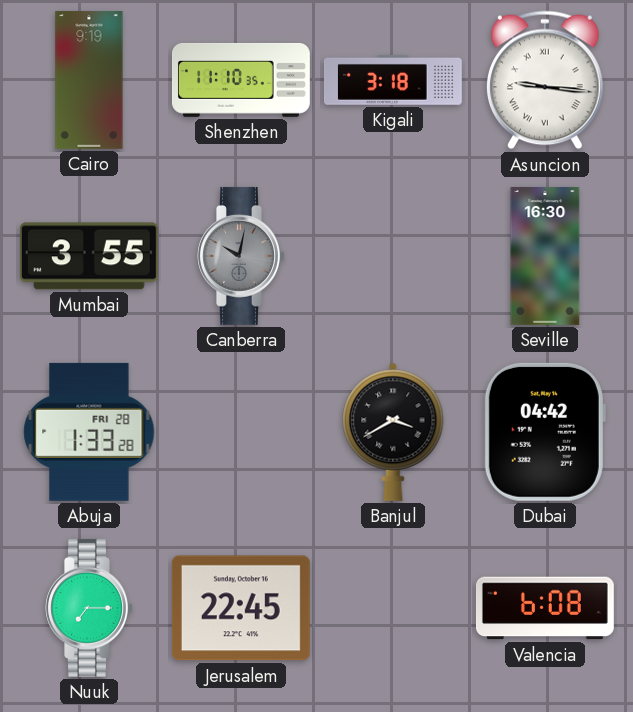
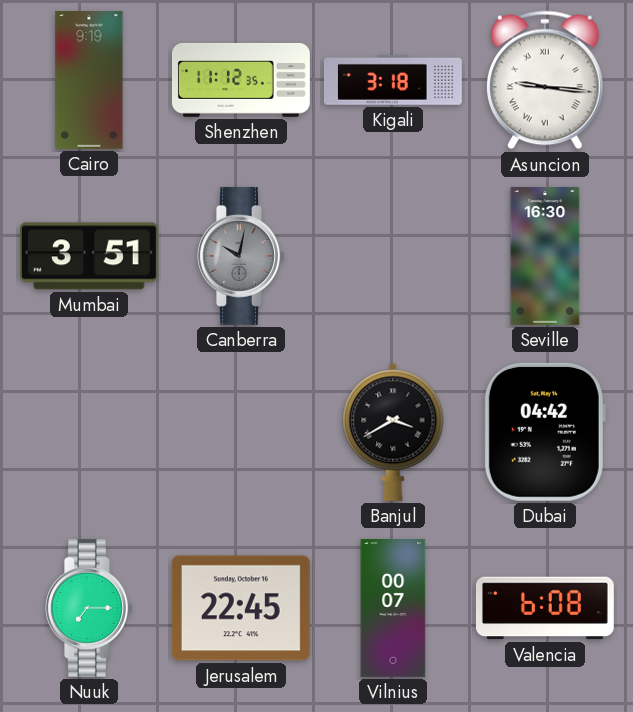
Shenzhen: 11:10 -> 11:12 (241, 80)
Mumbai: 3:55 -> 3:51 (89, 256)
Abuja: 1:33 -> none (89, 432)
Vilnius: none -> 00:07 (393, 608)
